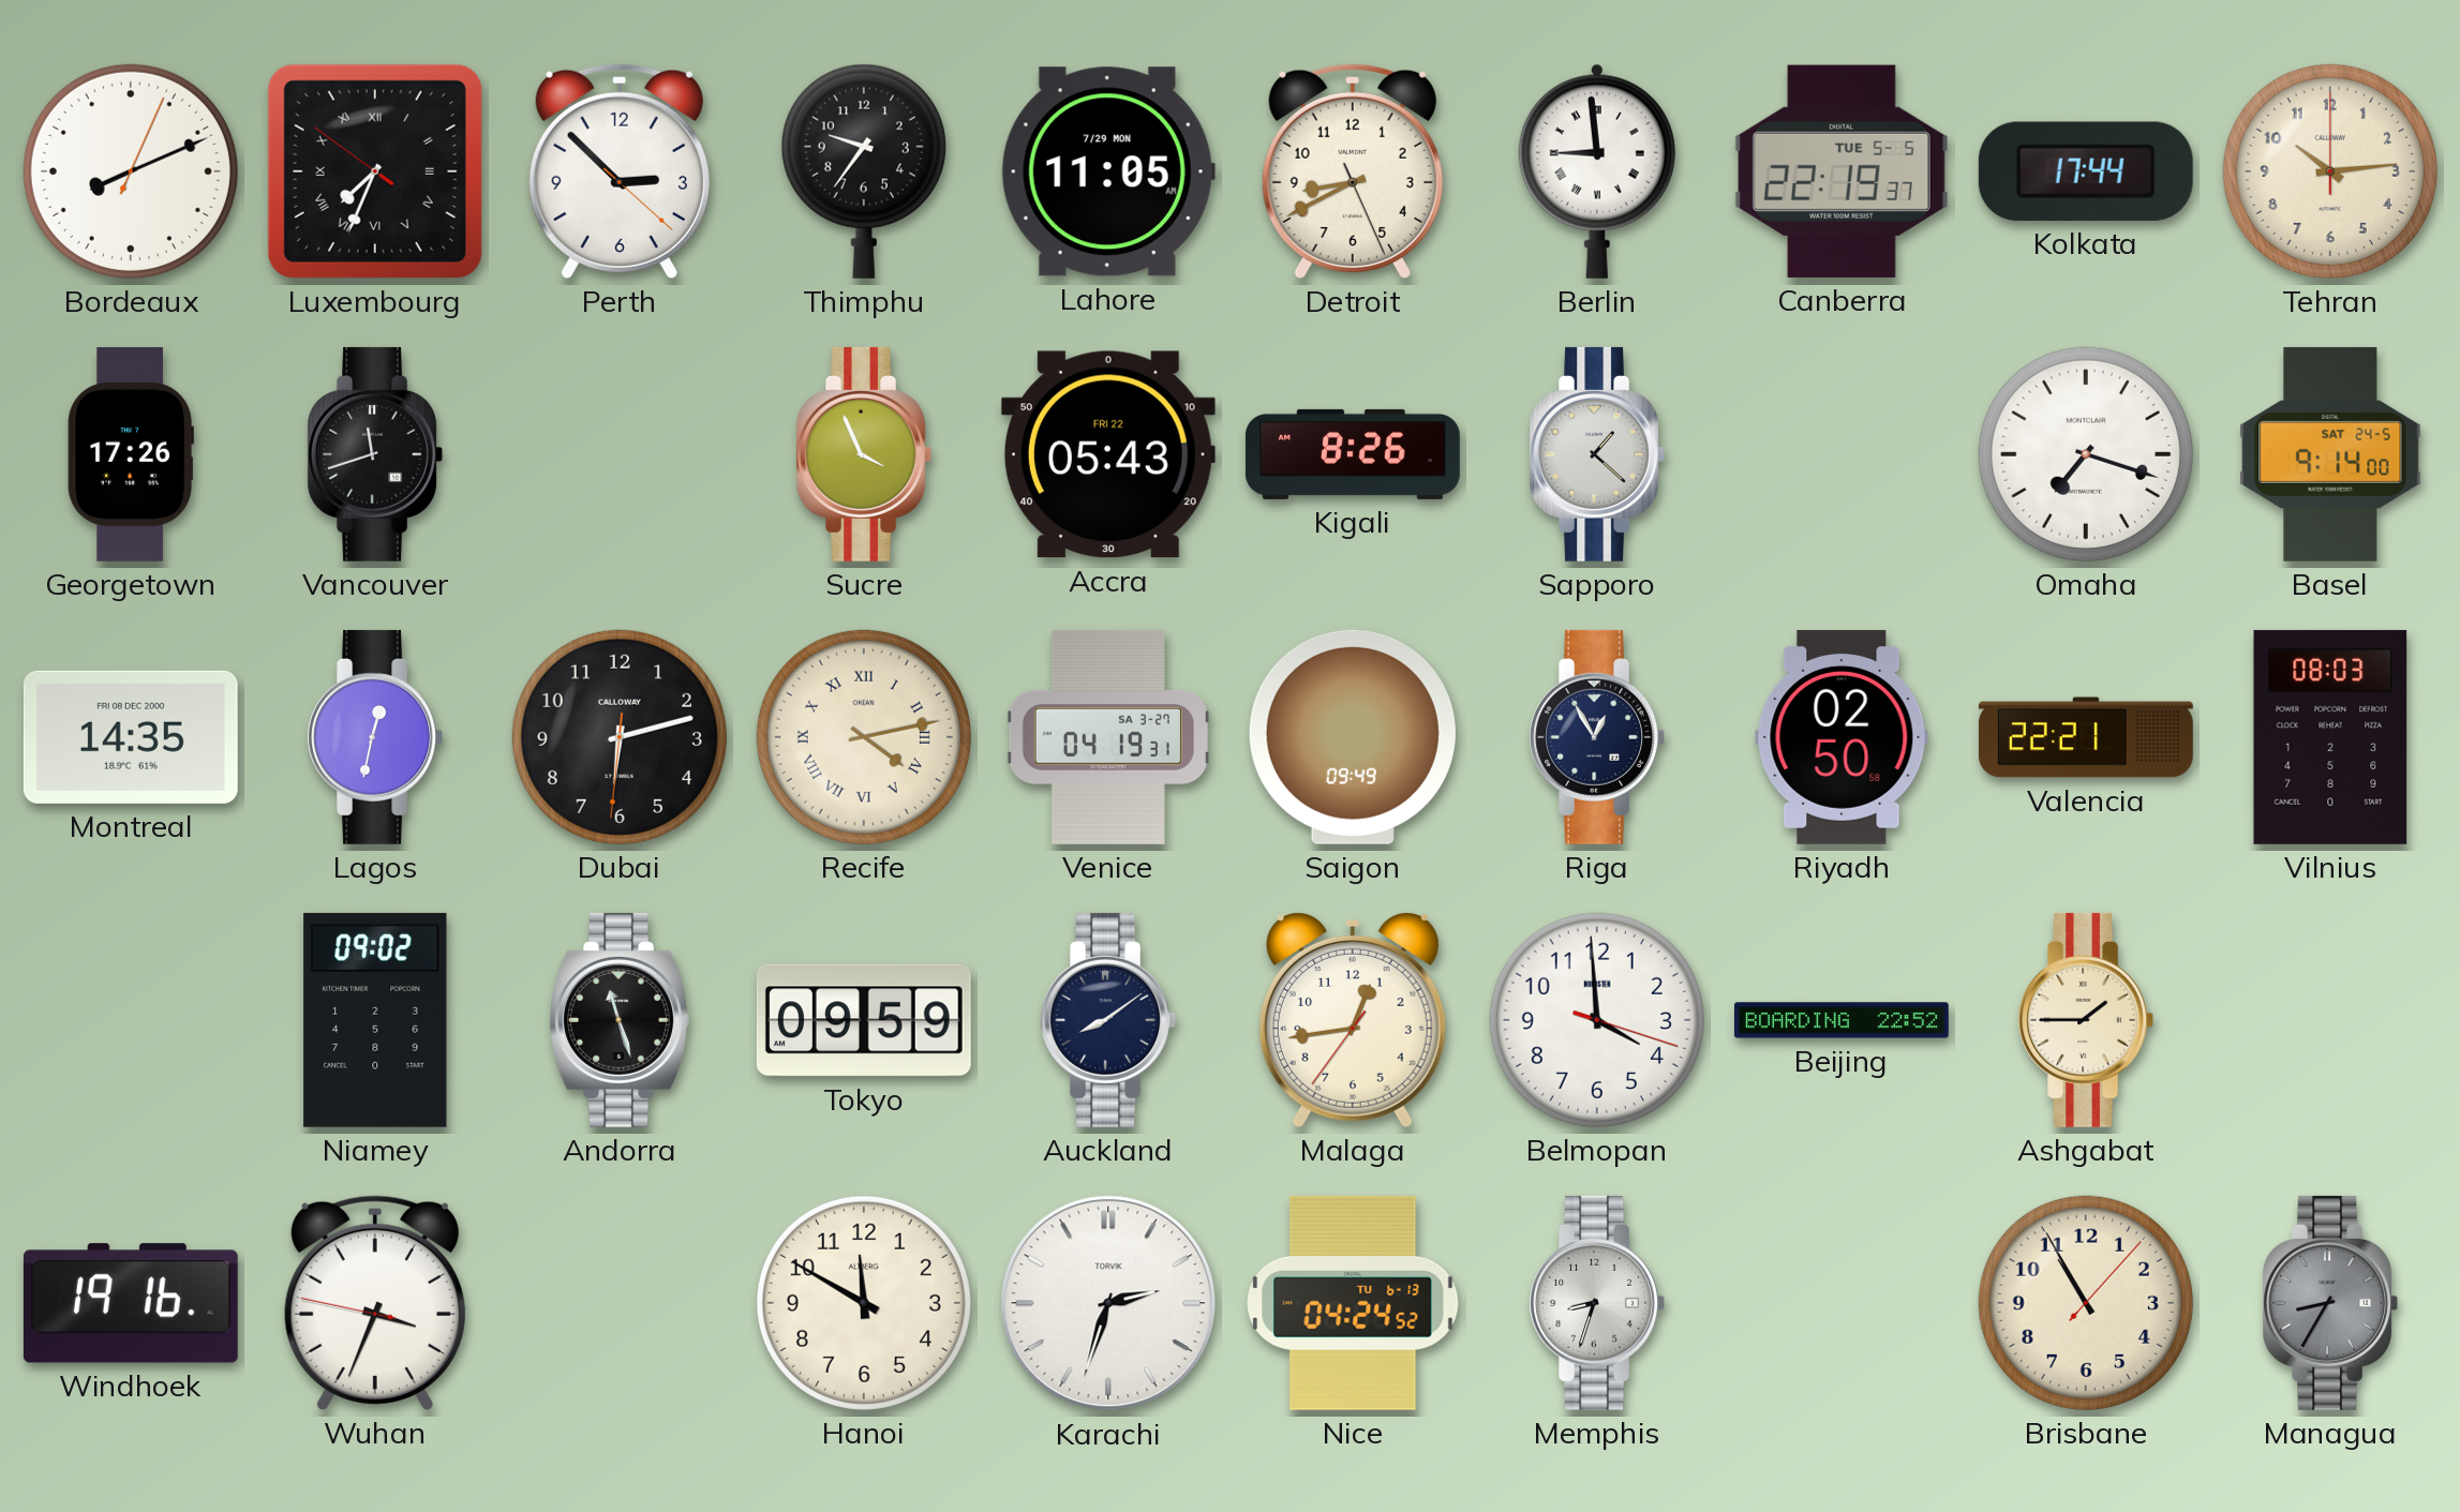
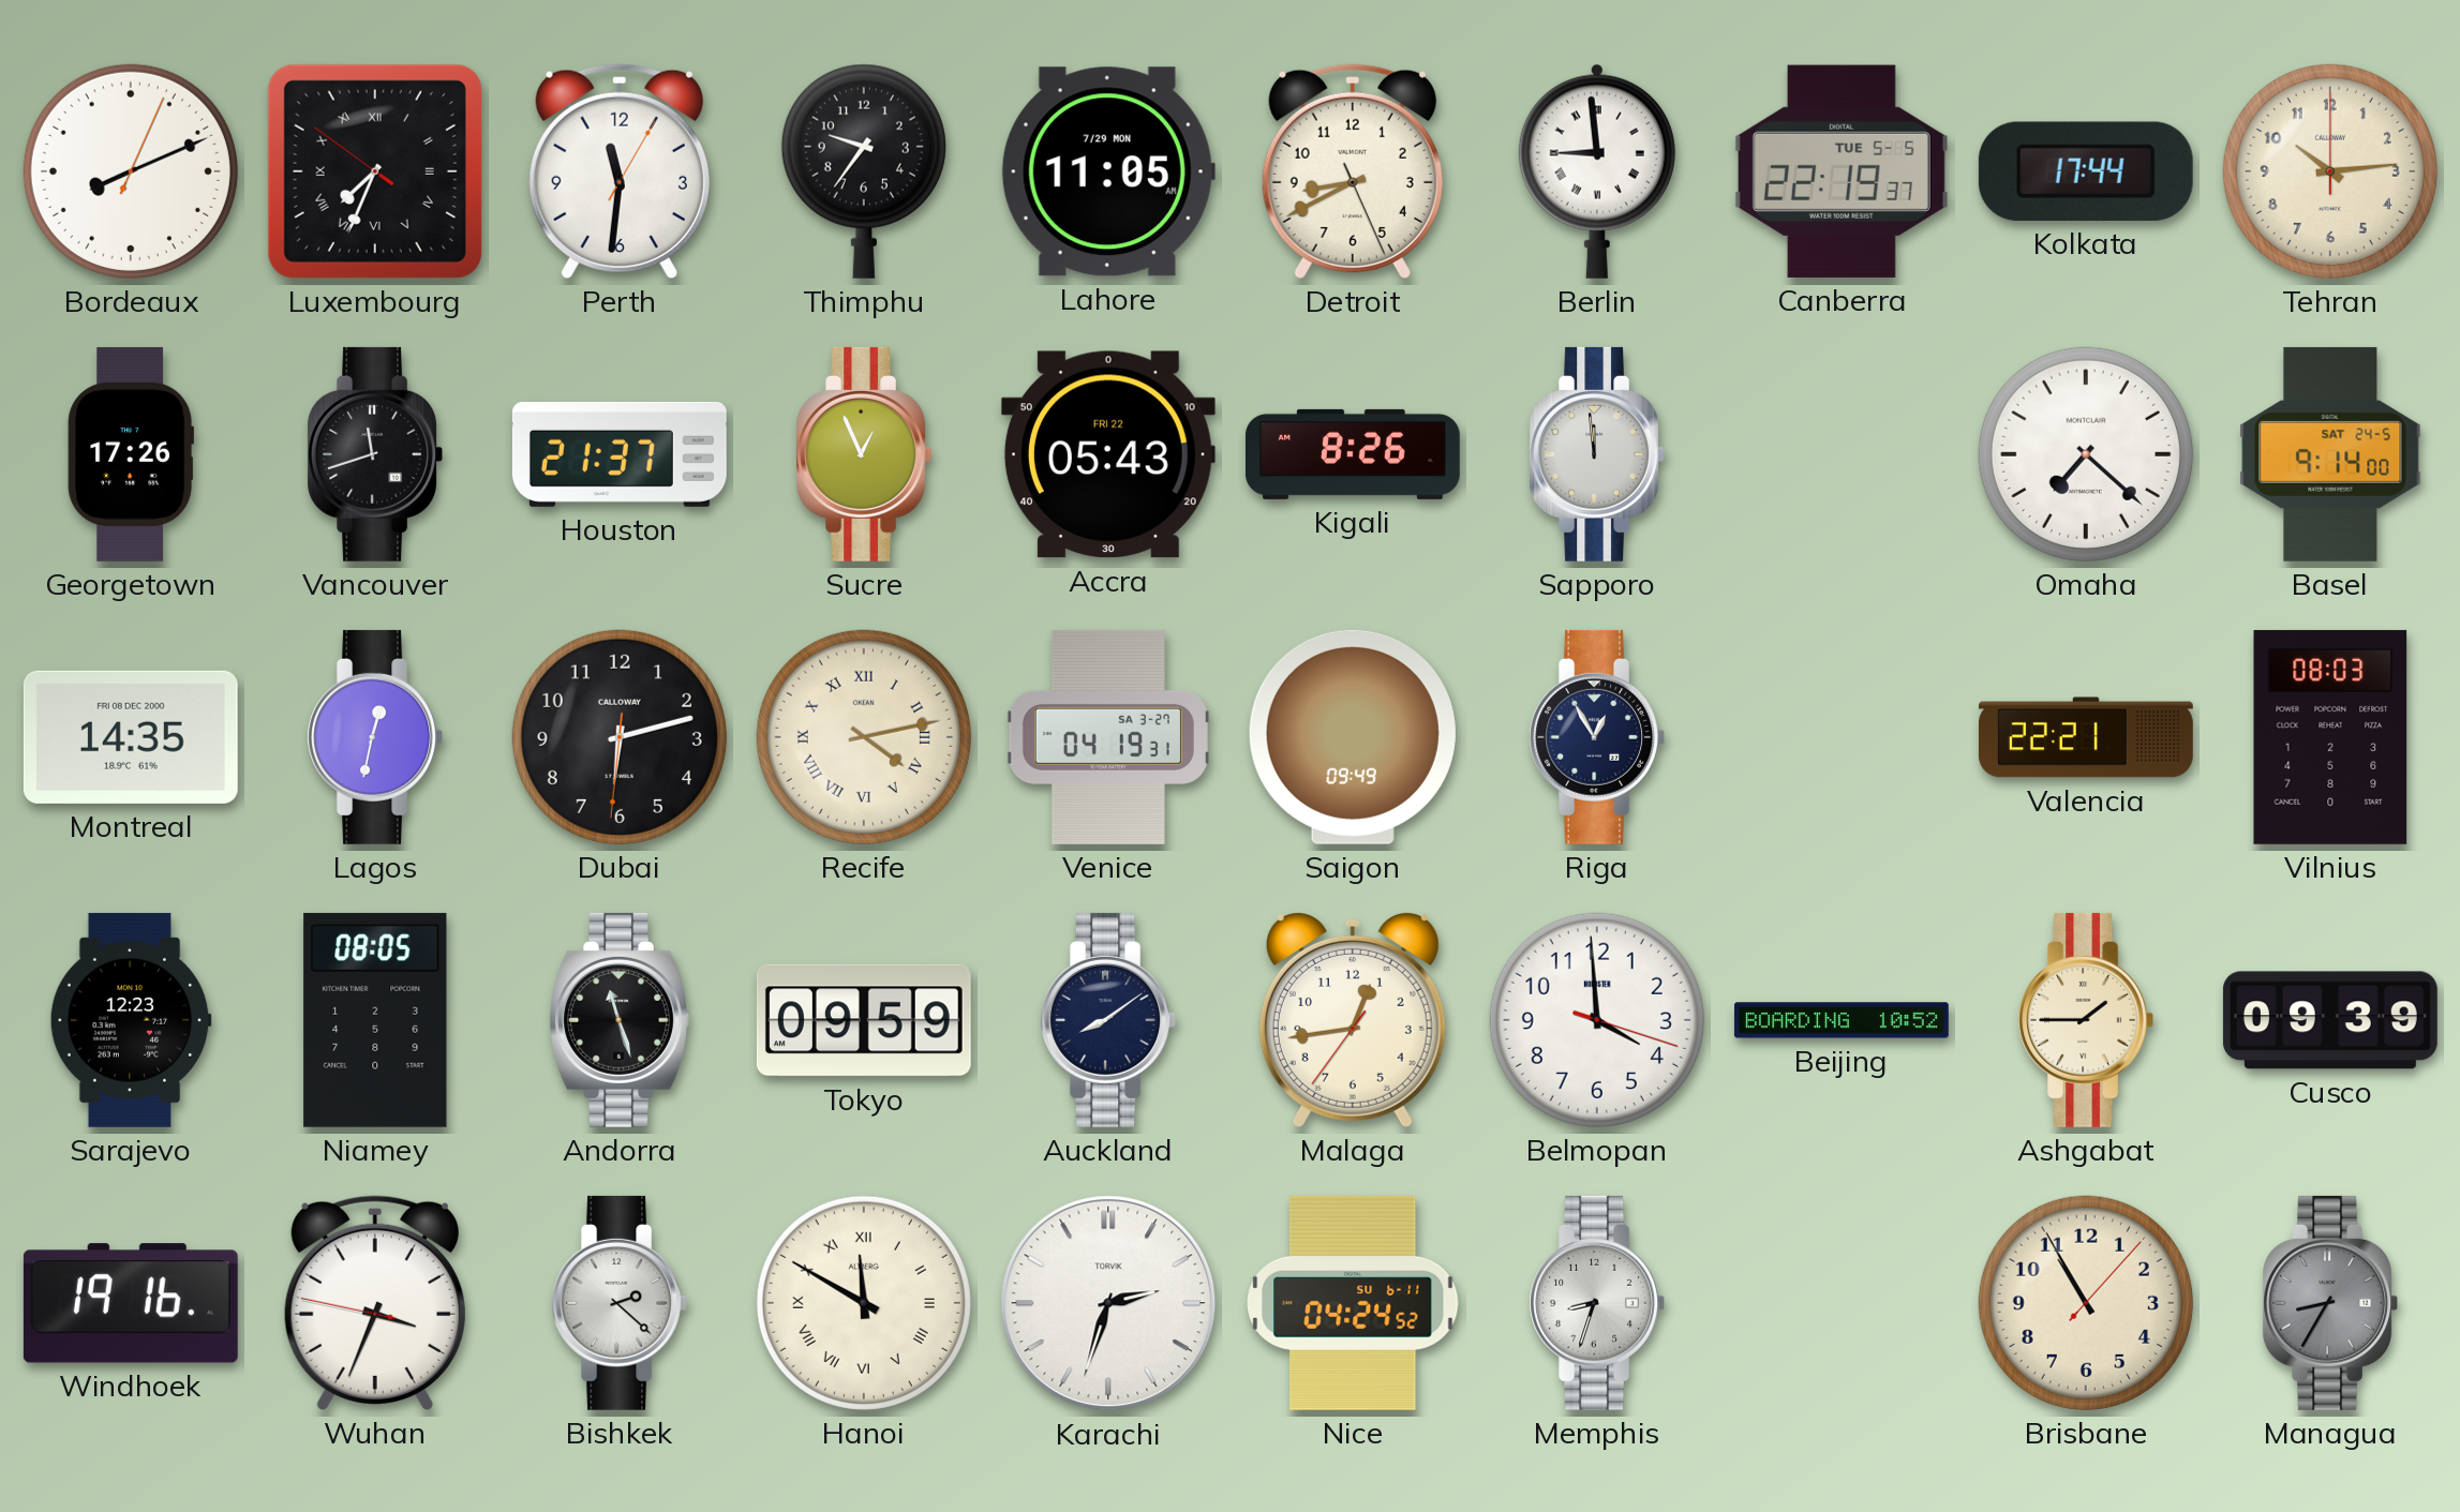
Perth: 2:52 -> 11:31 (620, 171)
Houston: none -> 21:37 (620, 454)
Sucre: 3:56 -> 12:56 (863, 454)
Sapporo: 1:22 -> 11:59 (1596, 454)
Omaha: 7:18 -> 7:22 (2086, 454)
Riyadh: 02:50 -> none (1842, 737)
Sarajevo: none -> 12:23 (131, 1020)
Niamey: 09:02 -> 08:05 (375, 1020)
Beijing: 22:52 -> 10:52 (1842, 1020)
Cusco: none -> 09:39 (2330, 1020)
Bishkek: none -> 2:22 (618, 1303)
Hanoi numerals: Arabic -> Roman (864, 1303)
Nice date: TU 6-13 -> SU 6-11 (1353, 1303)
